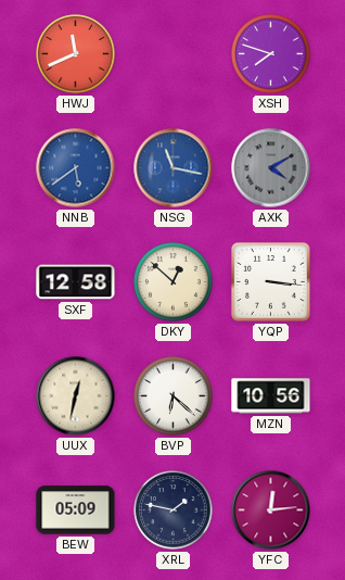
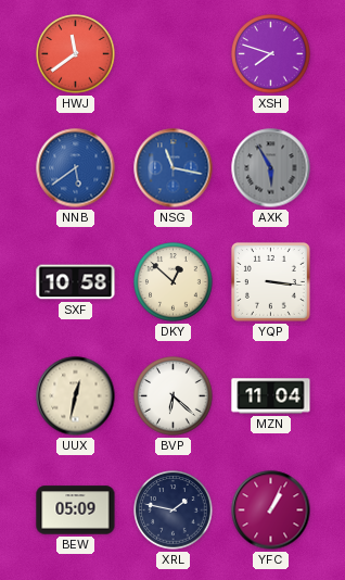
HWJ: 11:41 -> 11:39 (76, 54)
AXK: 4:10 -> 5:55 (271, 168)
SXF: 12:58 -> 10:58 (76, 282)
MZN: 10:56 -> 11:04 (271, 396)
YFC: 12:14 -> 1:04 (271, 510)
